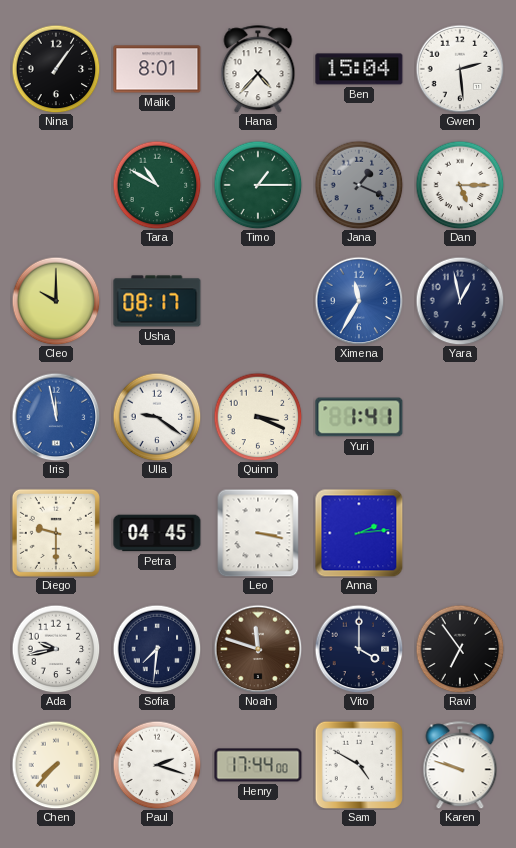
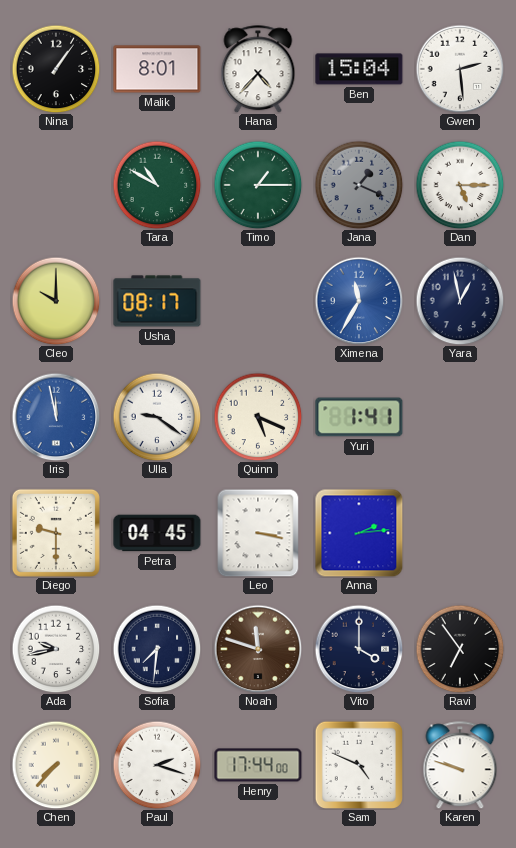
Quinn: 3:19 -> 5:19 (258, 417)
Sam: 4:50 -> 4:49 (358, 764)
